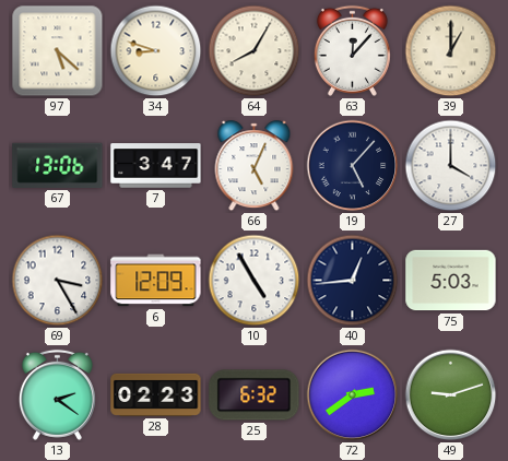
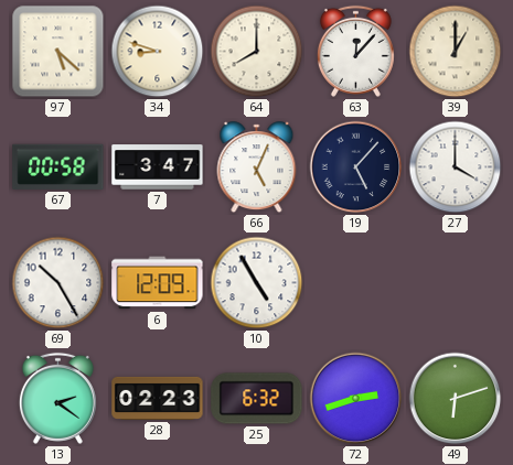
64: 8:05 -> 8:00 (257, 52)
67: 13:06 -> 00:58 (58, 166)
69: 3:25 -> 10:25 (58, 283)
40: 12:44 -> none (353, 281)
75: 5:03 -> none (451, 281)
72: 2:39 -> 2:42 (356, 399)
49: 9:12 -> 6:12 (456, 399)
